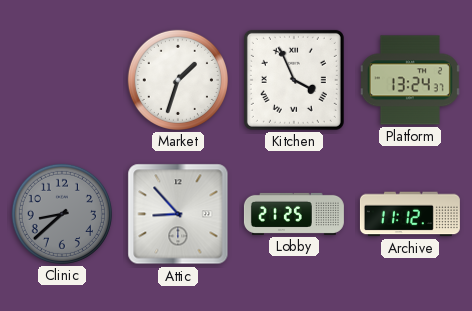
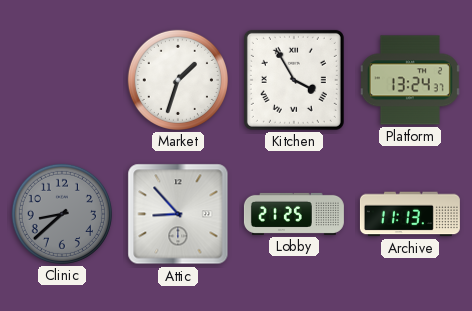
Kitchen: 3:56 -> 3:55 (294, 80)
Archive: 11:12 -> 11:13 (410, 214)
